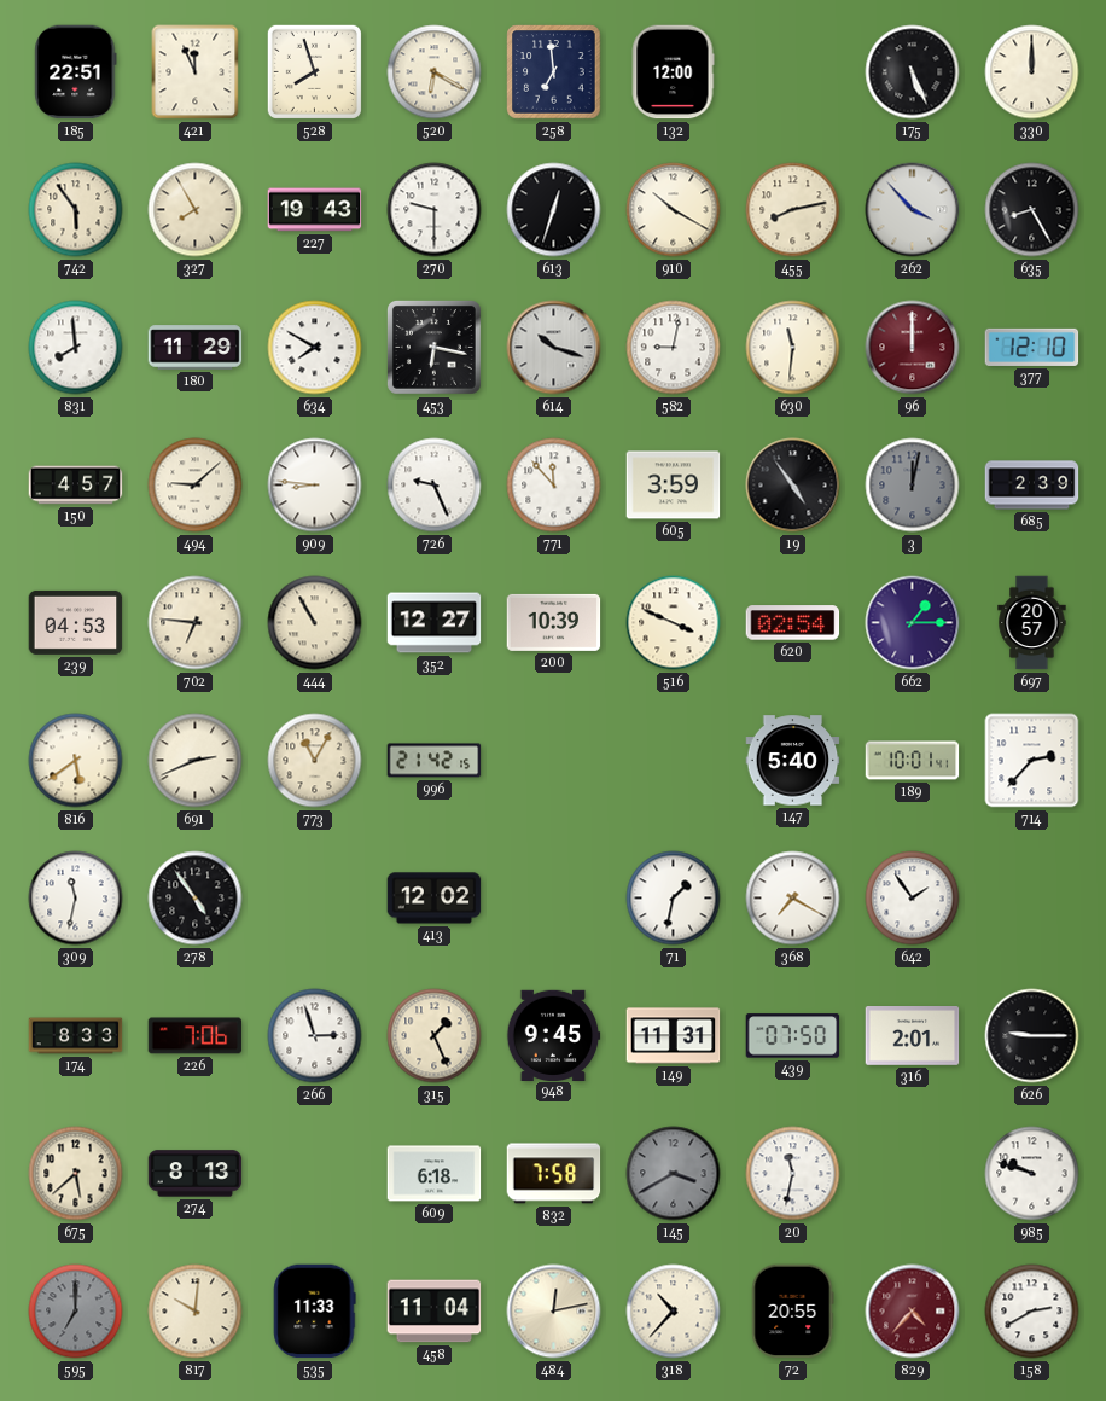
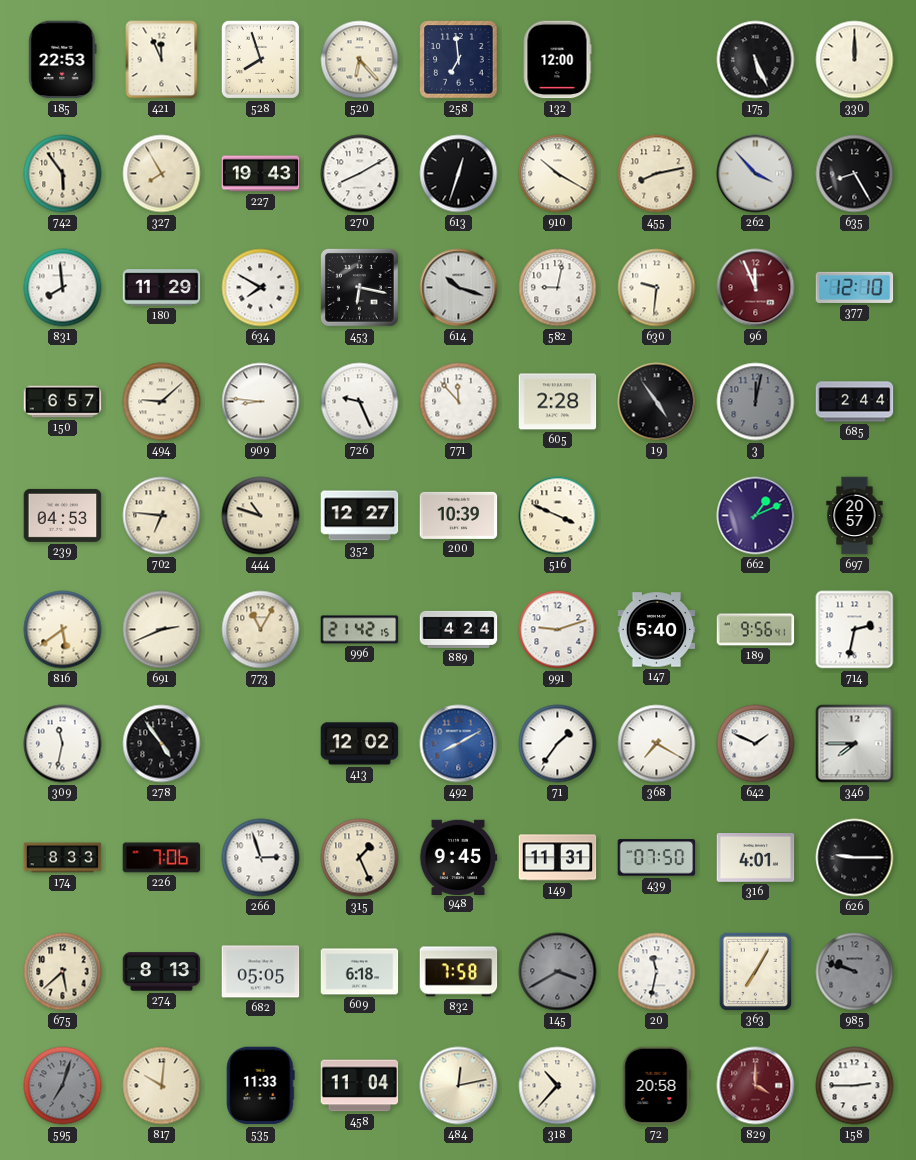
185: 22:51 -> 22:53 (63, 60)
520: 6:20 -> 6:23 (360, 60)
270: 9:30 -> 8:10 (360, 174)
630: 11:31 -> 9:31 (657, 288)
96: 12:00 -> 11:56 (756, 288)
150: 4:57 -> 6:57 (63, 402)
605: 3:59 -> 2:28 (558, 402)
685: 2:39 -> 2:44 (855, 402)
444: 10:55 -> 10:48 (261, 516)
620: 02:54 -> none (793, 623)
662: 1:15 -> 1:11 (756, 516)
889: none -> 4:24 (459, 629)
991: none -> 9:12 (558, 630)
189: 10:01 -> 9:56 (756, 630)
714: 2:37 -> 2:32 (855, 630)
492: none -> 8:10 (459, 744)
71: 1:32 -> 1:36 (558, 744)
642: 1:54 -> 1:49 (756, 744)
346: none -> 7:45 (855, 744)
316: 2:01 -> 4:01 (756, 858)
682: none -> 05:05 (261, 972)
363: none -> 7:05 (755, 971)
985 dial: white -> grey (855, 972)
595: 7:00 -> 7:03 (63, 1086)
72: 20:55 -> 20:58 (656, 1086)
829: 4:37 -> 4:00 (756, 1086)
158: 2:40 -> 2:45 (855, 1086)
